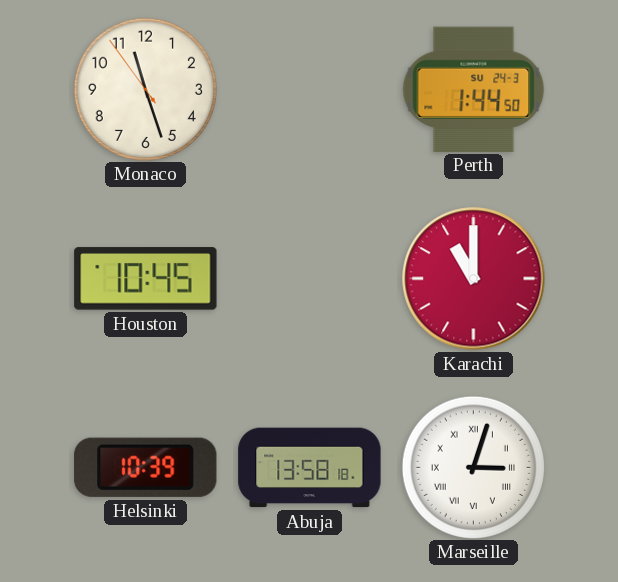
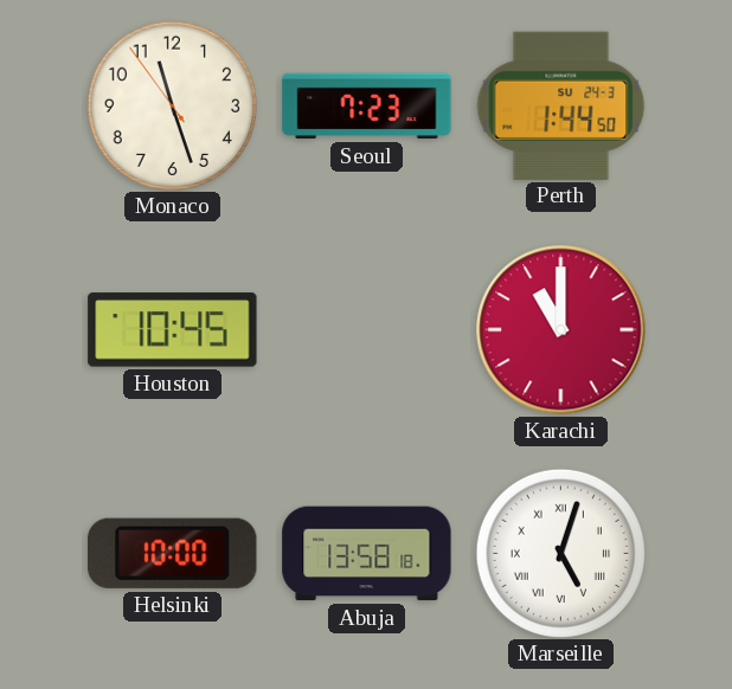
Seoul: none -> 7:23 (367, 107)
Helsinki: 10:39 -> 10:00 (173, 553)
Marseille: 3:03 -> 5:03 (560, 553)
